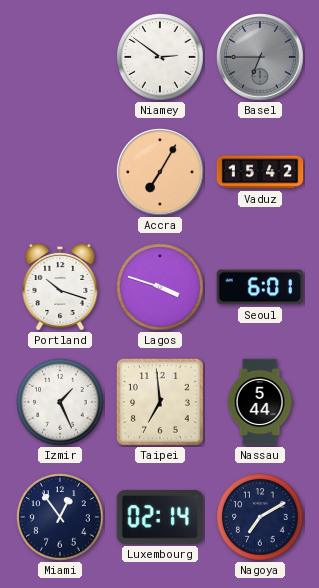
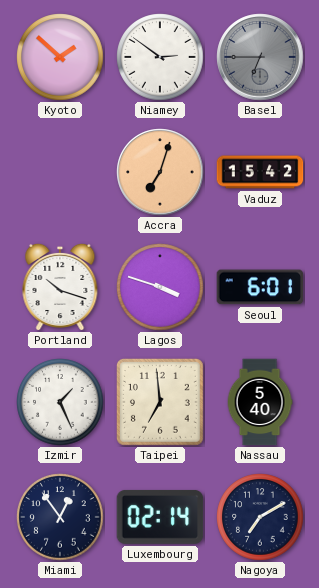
Kyoto: none -> 1:52 (60, 57)
Accra: 7:05 -> 7:03 (160, 172)
Nassau: 5:44 -> 5:40 (260, 402)
